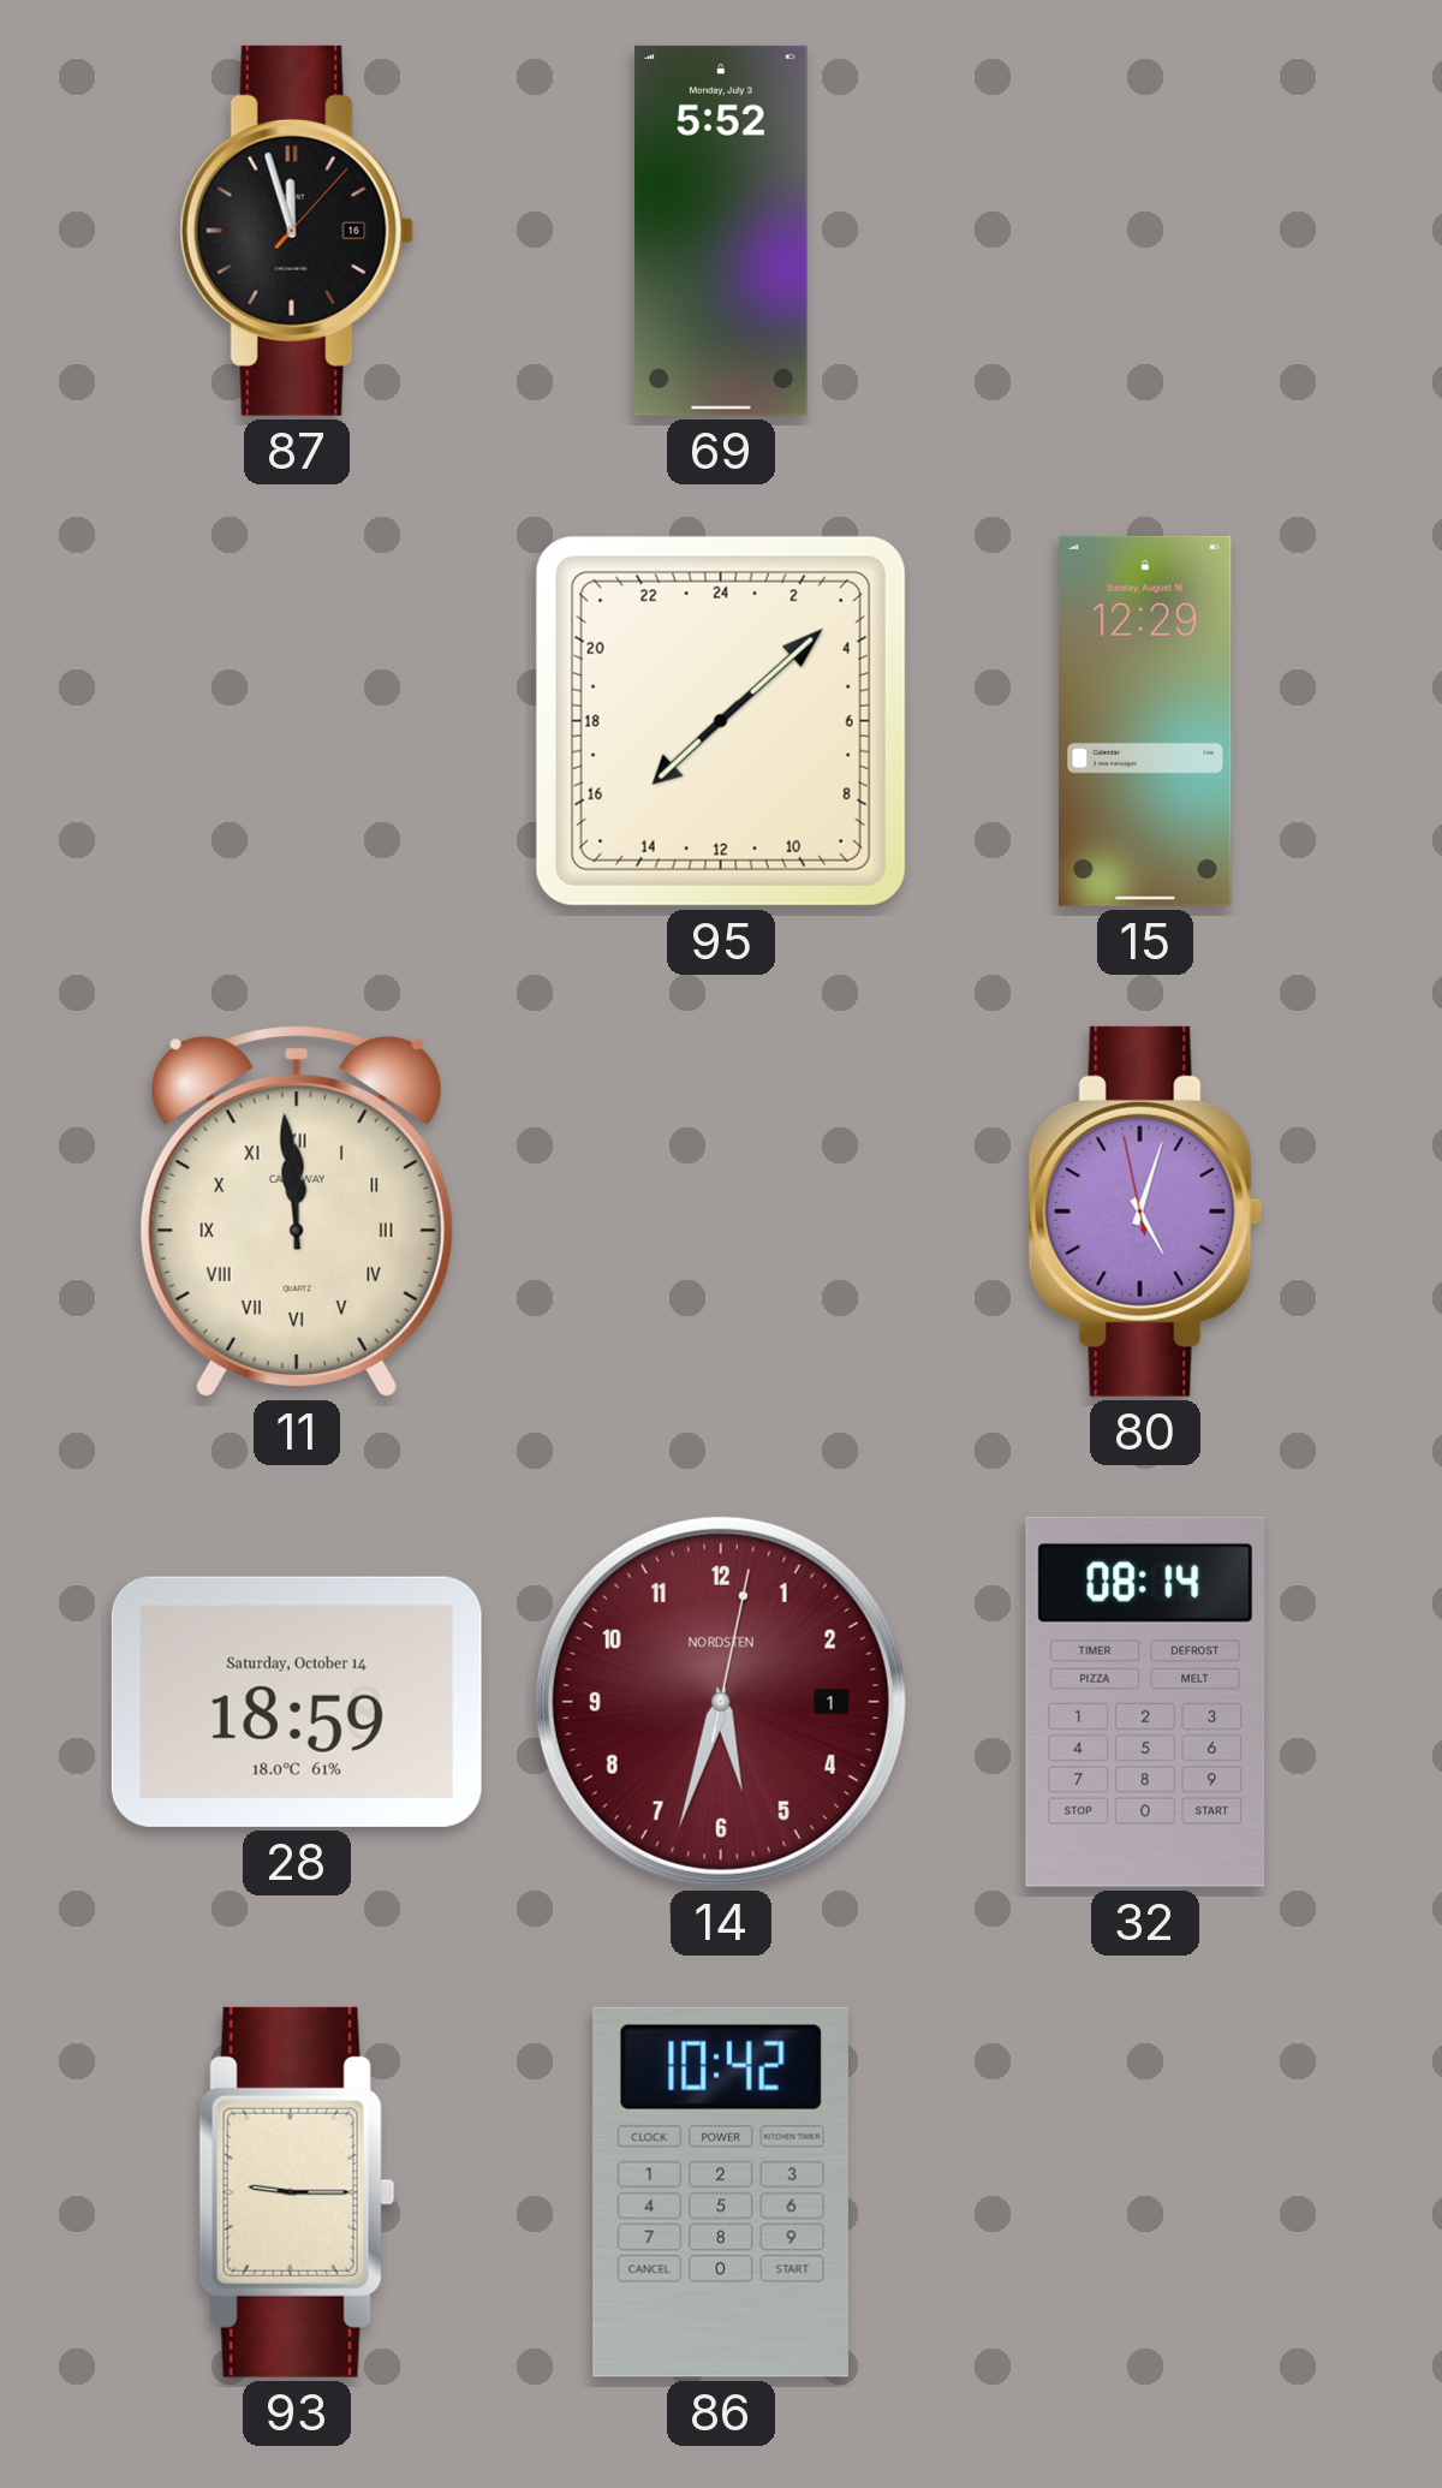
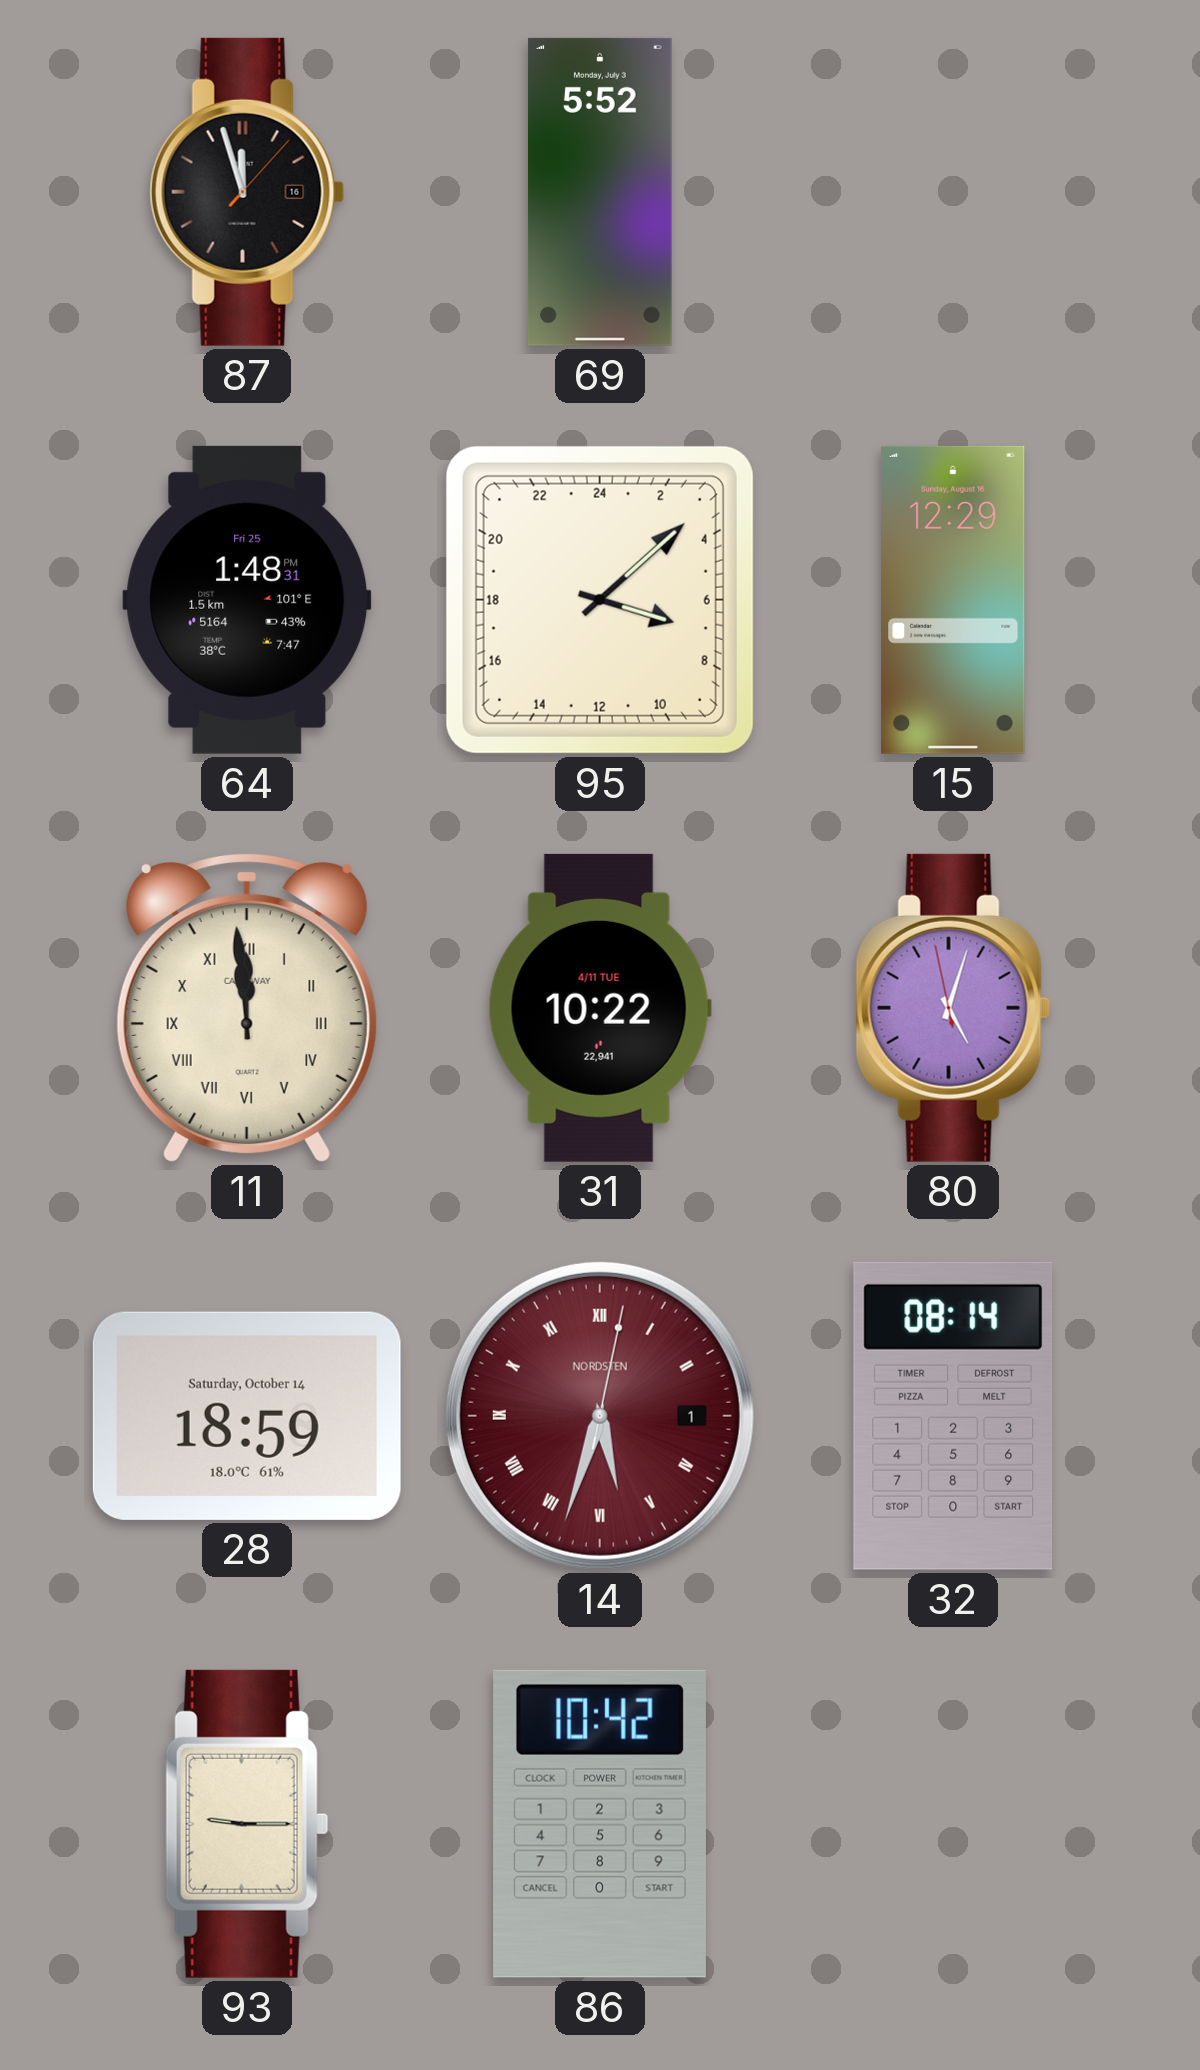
64: none -> 1:48 (247, 600)
95: 15:08 -> 7:08 (600, 600)
31: none -> 10:22 (600, 1008)
14 numerals: Arabic -> Roman (600, 1416)
